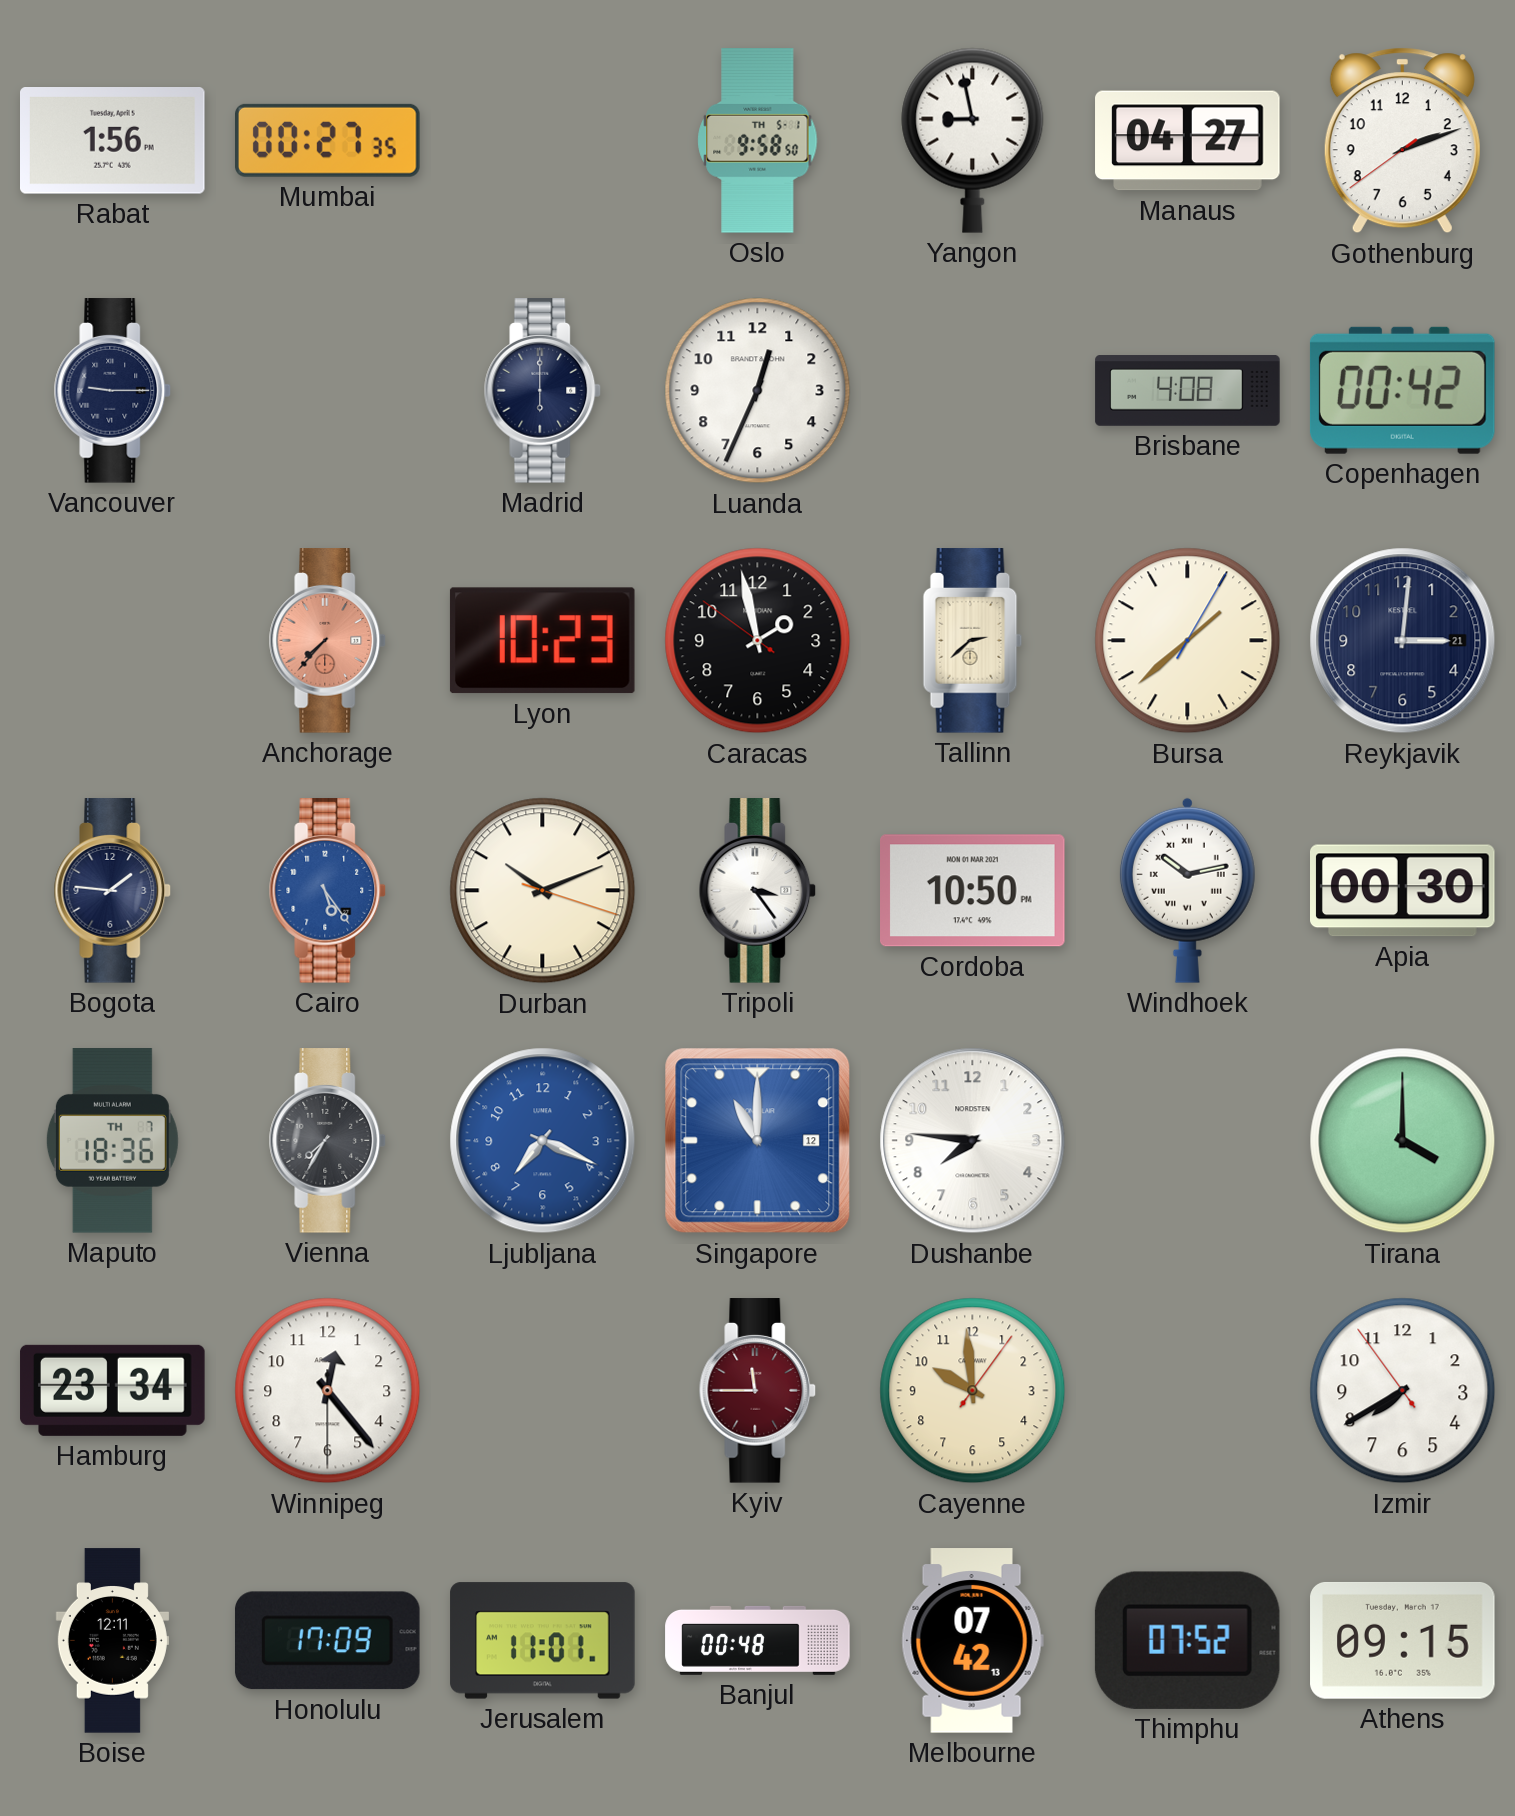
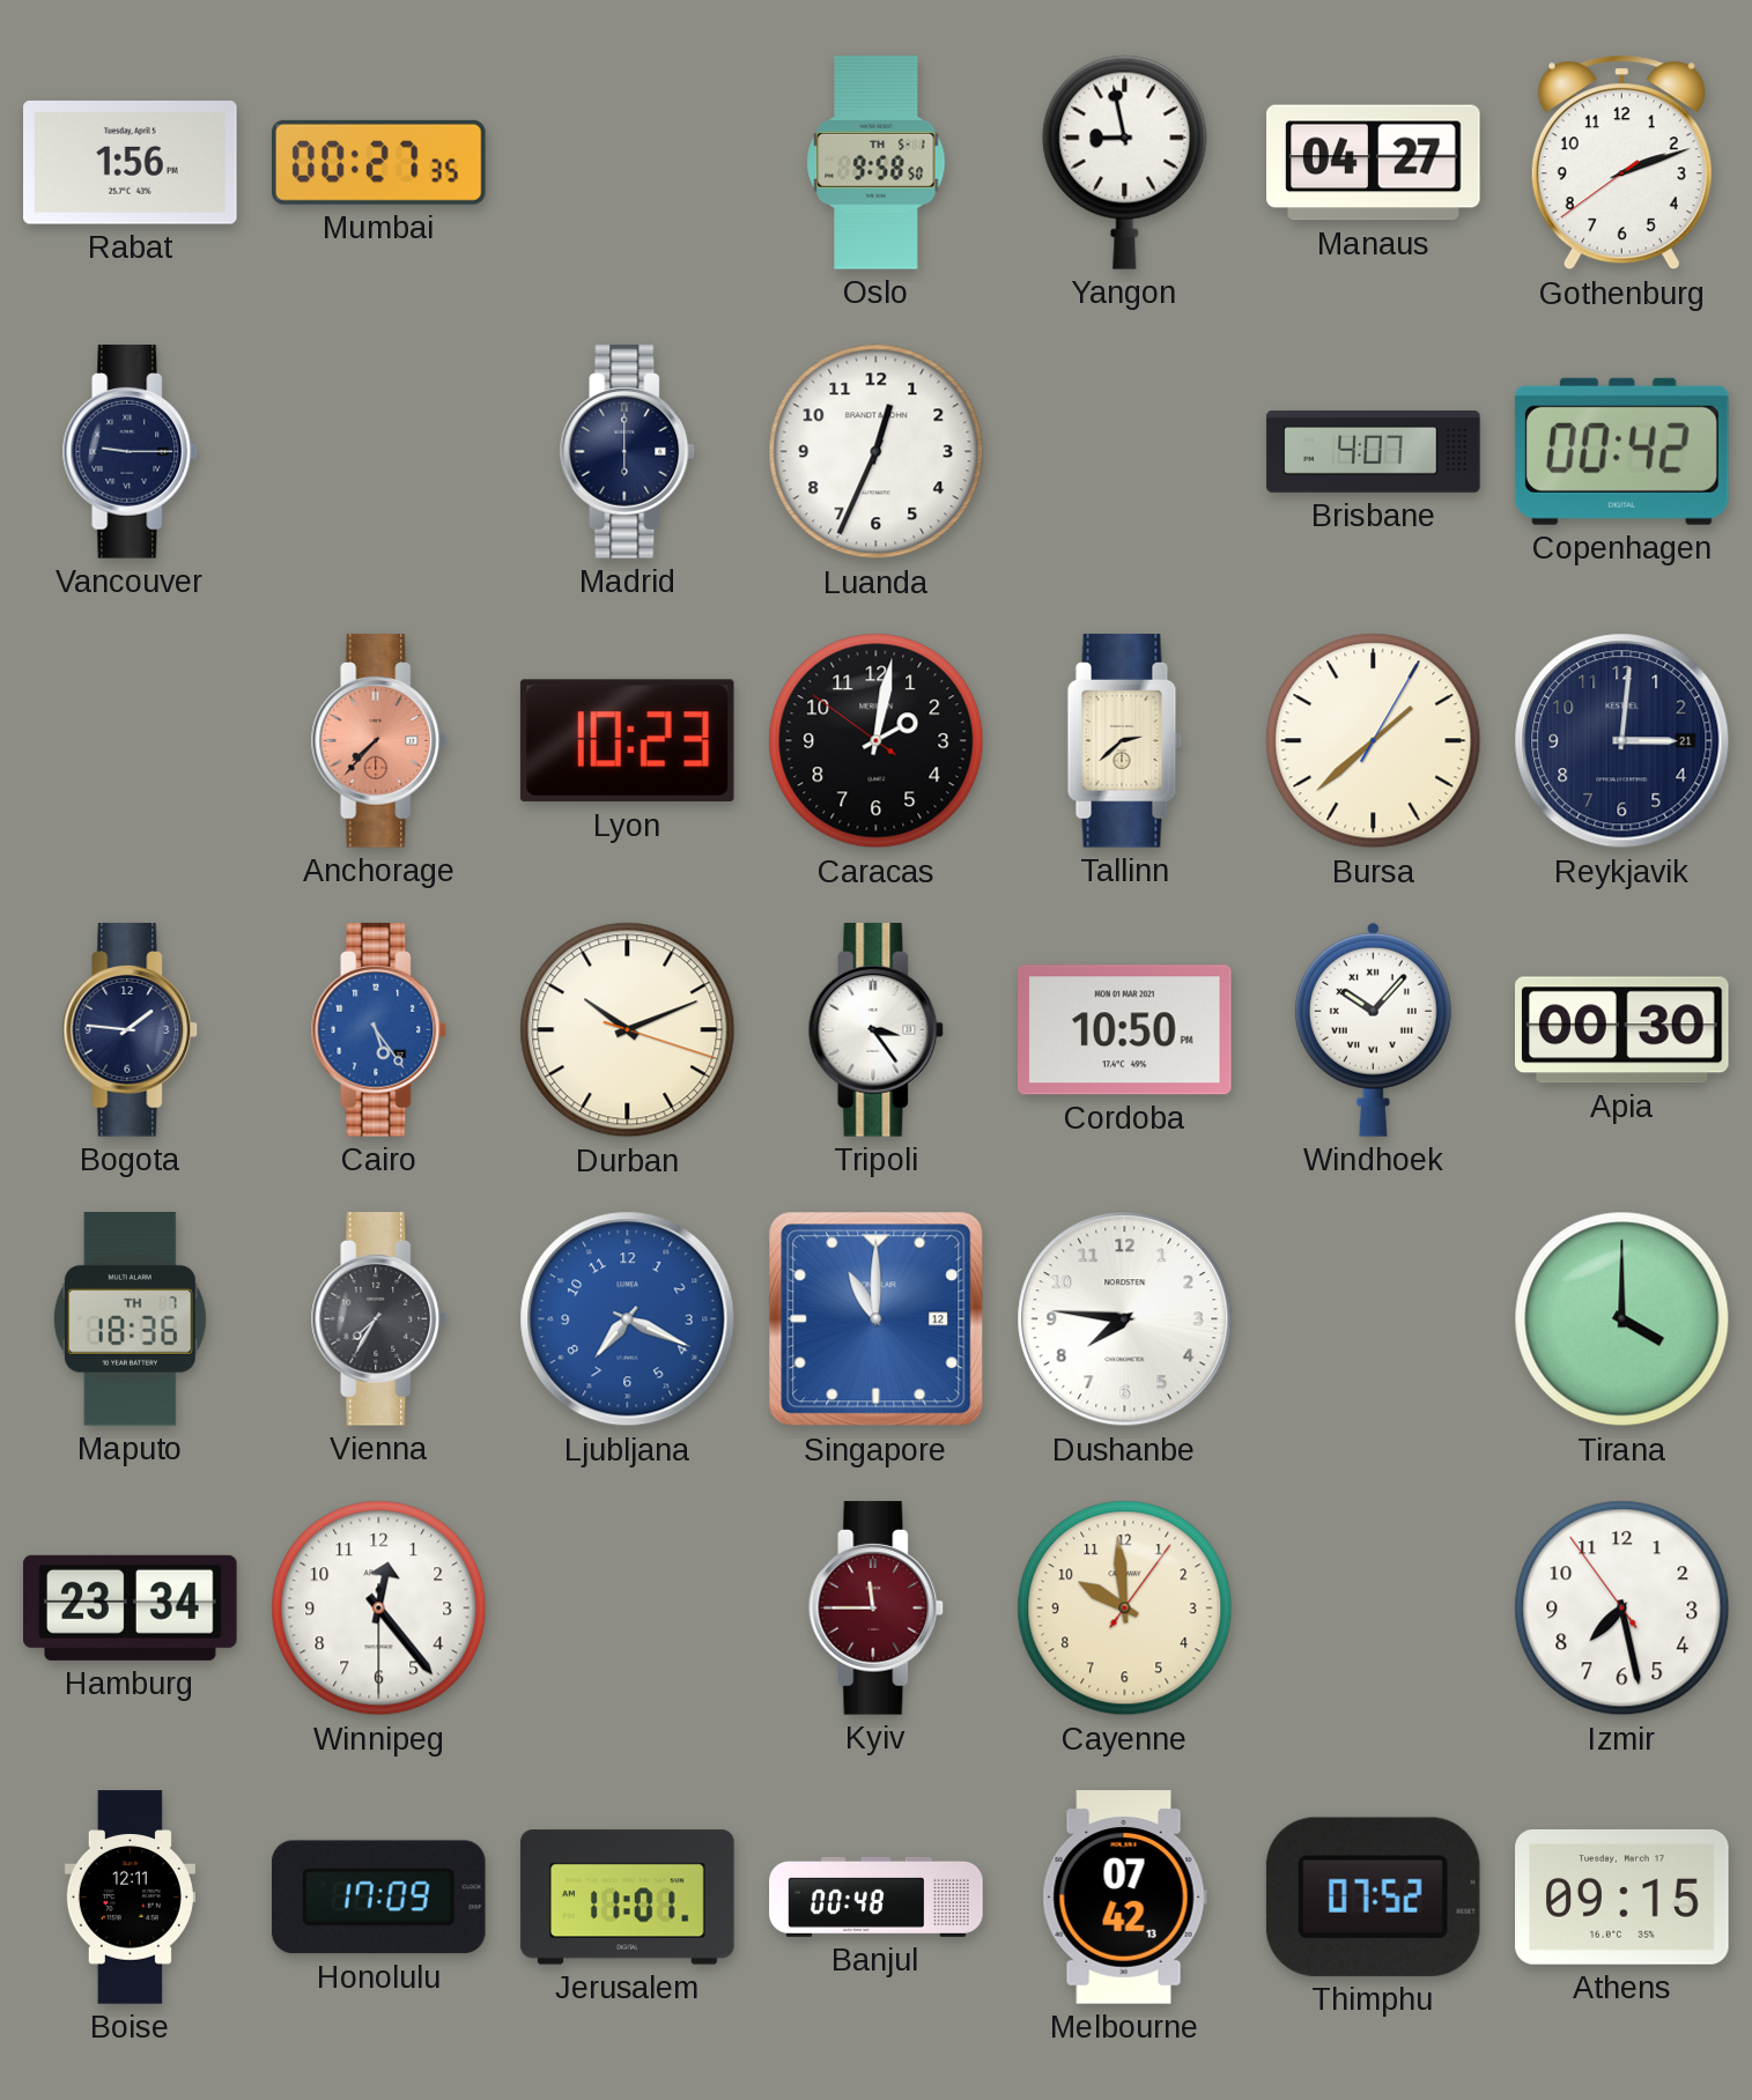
Brisbane: 4:08 -> 4:07 (1374, 452)
Caracas: 1:57 -> 2:01 (877, 741)
Windhoek: 10:13 -> 10:07 (1373, 1029)
Izmir: 7:39 -> 7:27 (1622, 1609)
